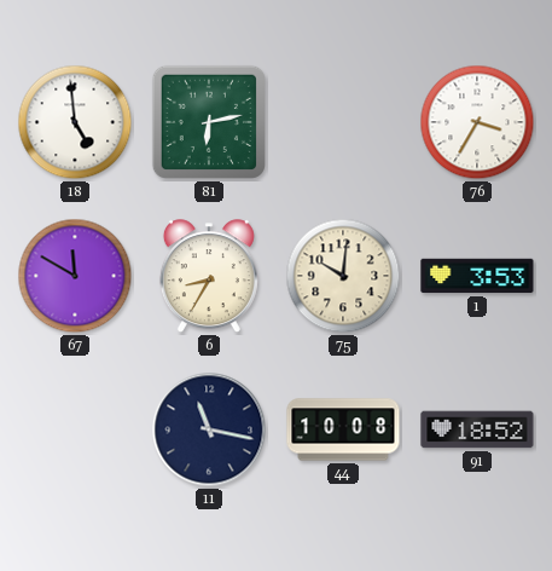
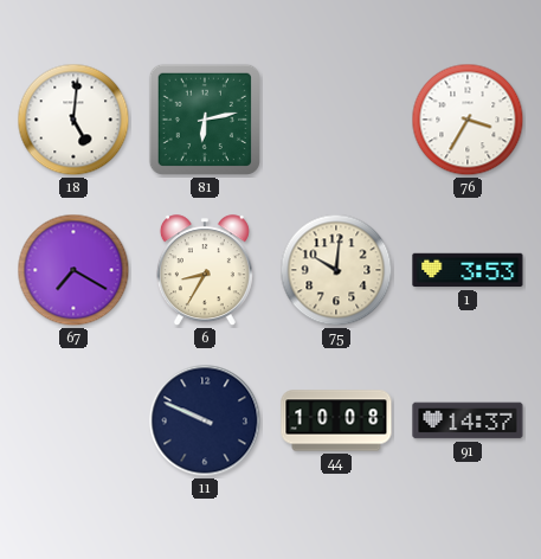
18: 4:59 -> 5:01 (73, 120)
67: 11:50 -> 7:20 (73, 270)
11: 11:17 -> 9:49 (205, 420)
91: 18:52 -> 14:37 (468, 420)
